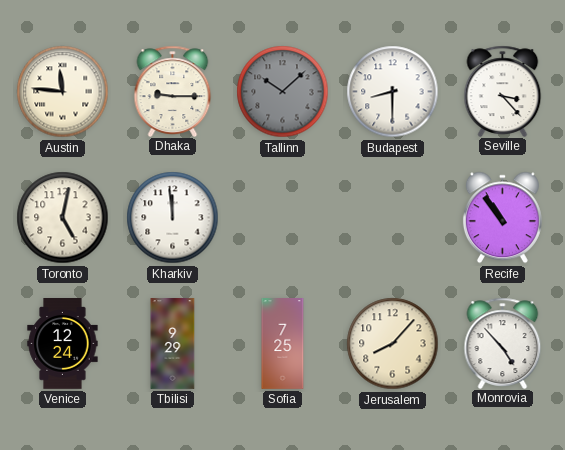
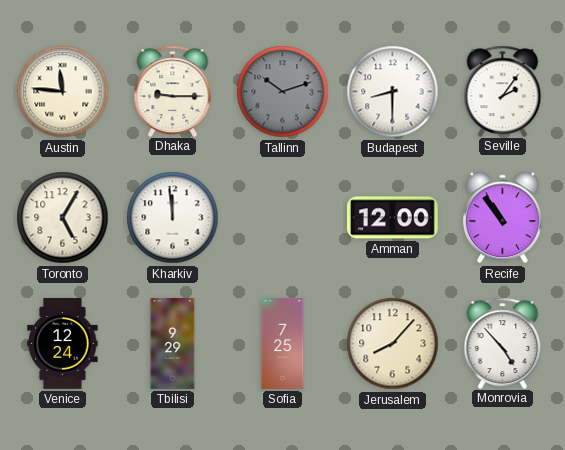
Tallinn: 10:08 -> 10:12 (283, 92)
Seville: 3:23 -> 2:06 (503, 91)
Toronto: 5:02 -> 5:05 (63, 218)
Amman: none -> 12:00 (392, 218)
